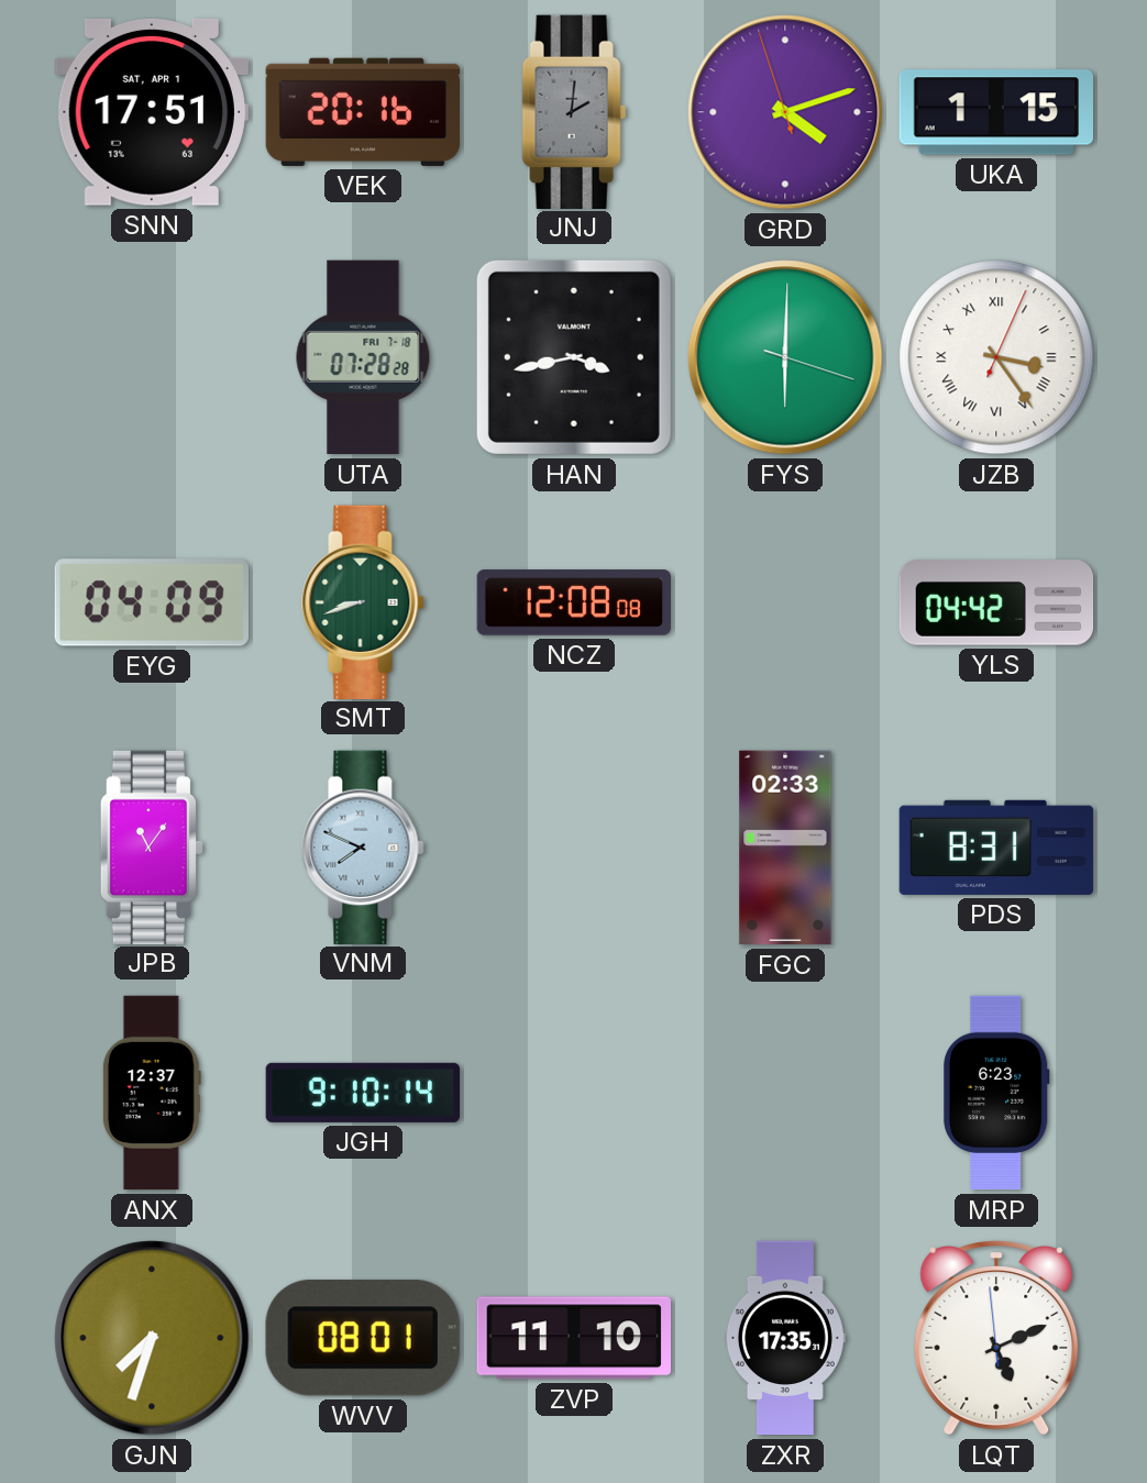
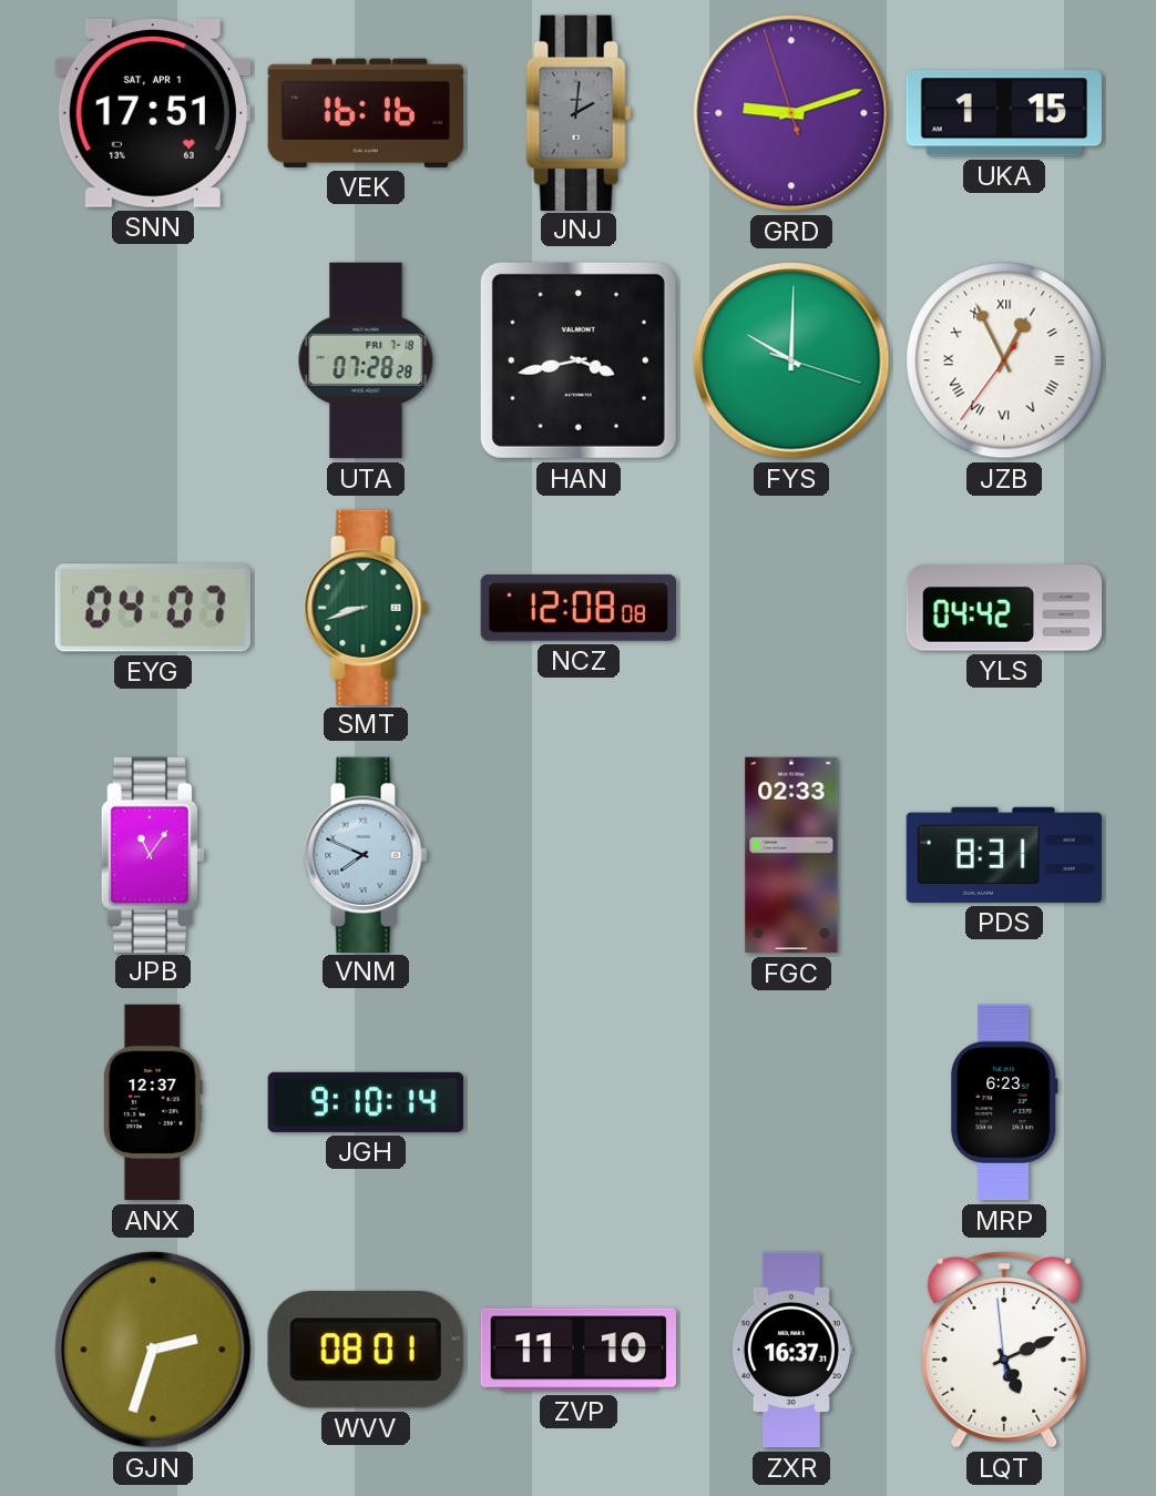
VEK: 20:16 -> 16:16 (365, 113)
GRD: 4:11 -> 9:11 (791, 113)
FYS: 6:00 -> 10:00 (791, 360)
JZB: 3:24 -> 12:55 (1004, 360)
EYG: 04:09 -> 04:07 (153, 608)
GJN: 7:33 -> 2:33 (153, 1350)
ZXR: 17:35 -> 16:37 (791, 1350)
